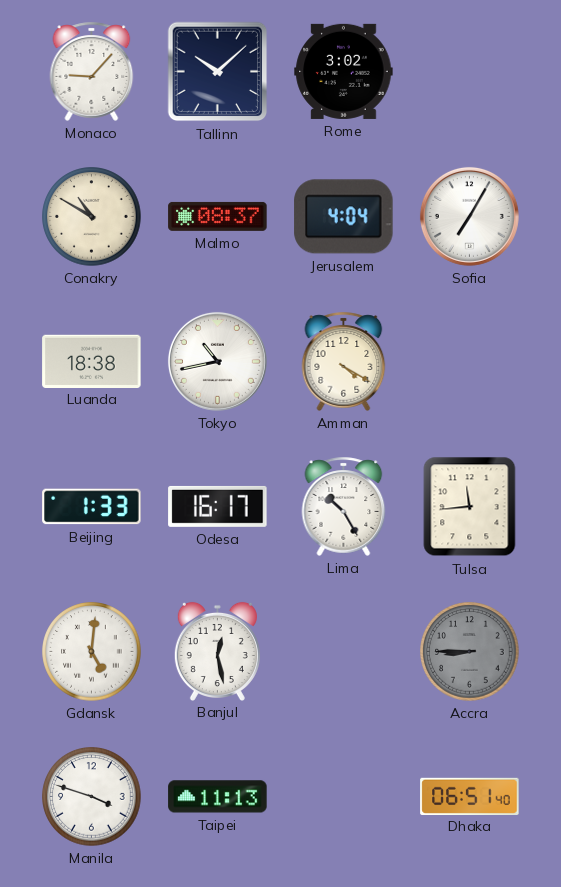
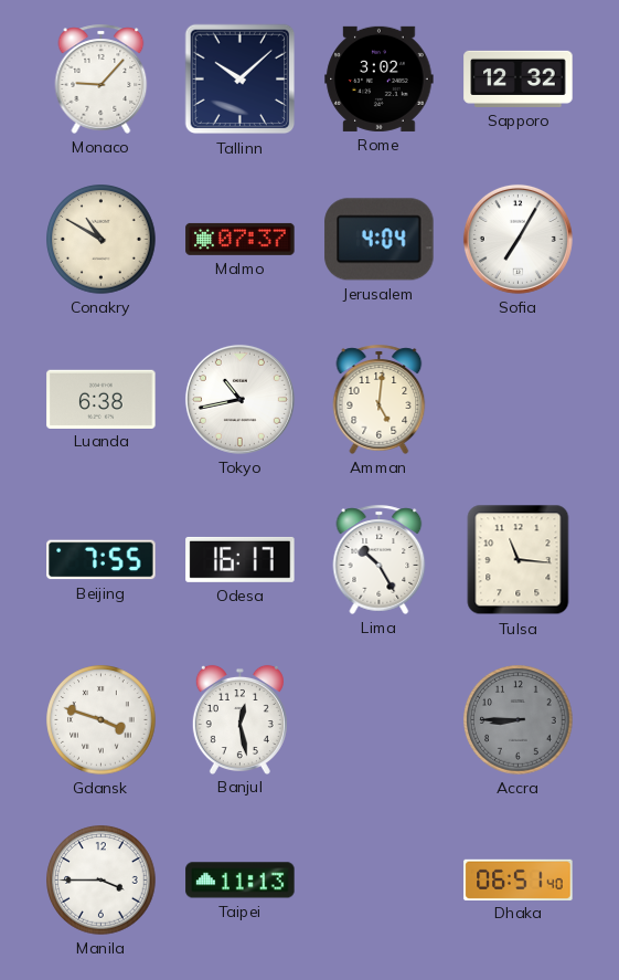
Sapporo: none -> 12:32 (519, 78)
Malmo: 08:37 -> 07:37 (241, 239)
Luanda: 18:38 -> 6:38 (102, 399)
Amman: 4:20 -> 5:01 (380, 399)
Beijing: 1:33 -> 7:55 (102, 560)
Tulsa: 11:44 -> 11:16 (519, 560)
Gdansk: 5:01 -> 3:48 (102, 720)
Manila: 3:48 -> 3:45 (102, 881)
